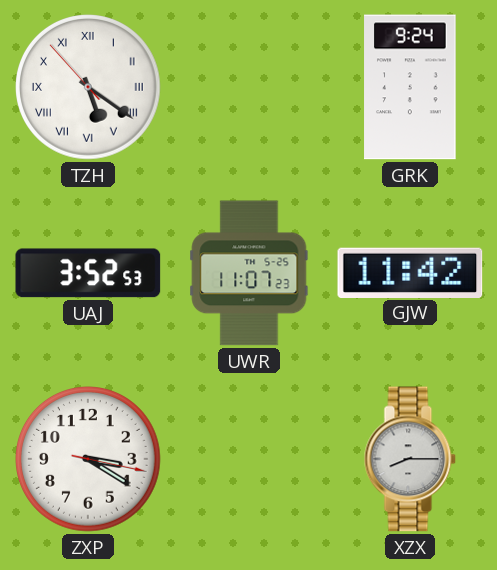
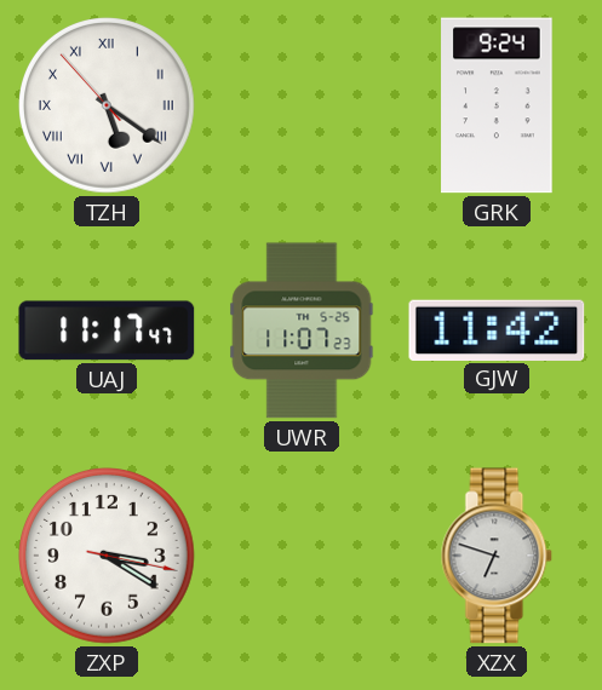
UAJ: 3:52 -> 11:17 (107, 330)
XZX: 8:15 -> 6:48 (497, 556)
